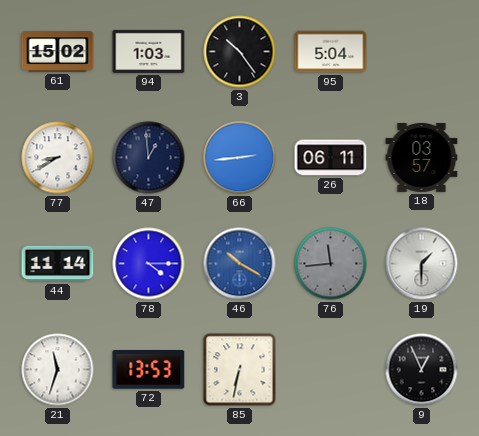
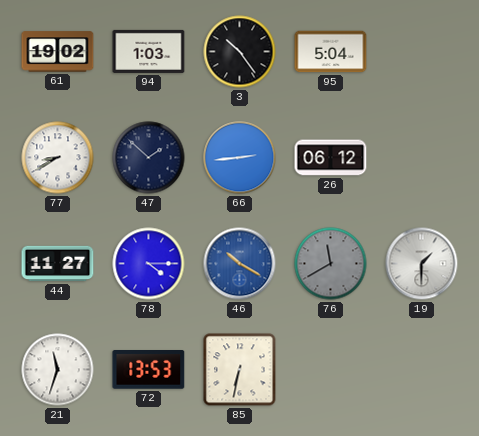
61: 15:02 -> 19:02 (58, 52)
47: 12:59 -> 1:52 (149, 158)
26: 06:11 -> 06:12 (331, 158)
18: 03:57 -> none (422, 157)
44: 11:14 -> 11:27 (58, 264)
76: 11:44 -> 11:40 (331, 264)
9: 12:56 -> none (422, 370)
